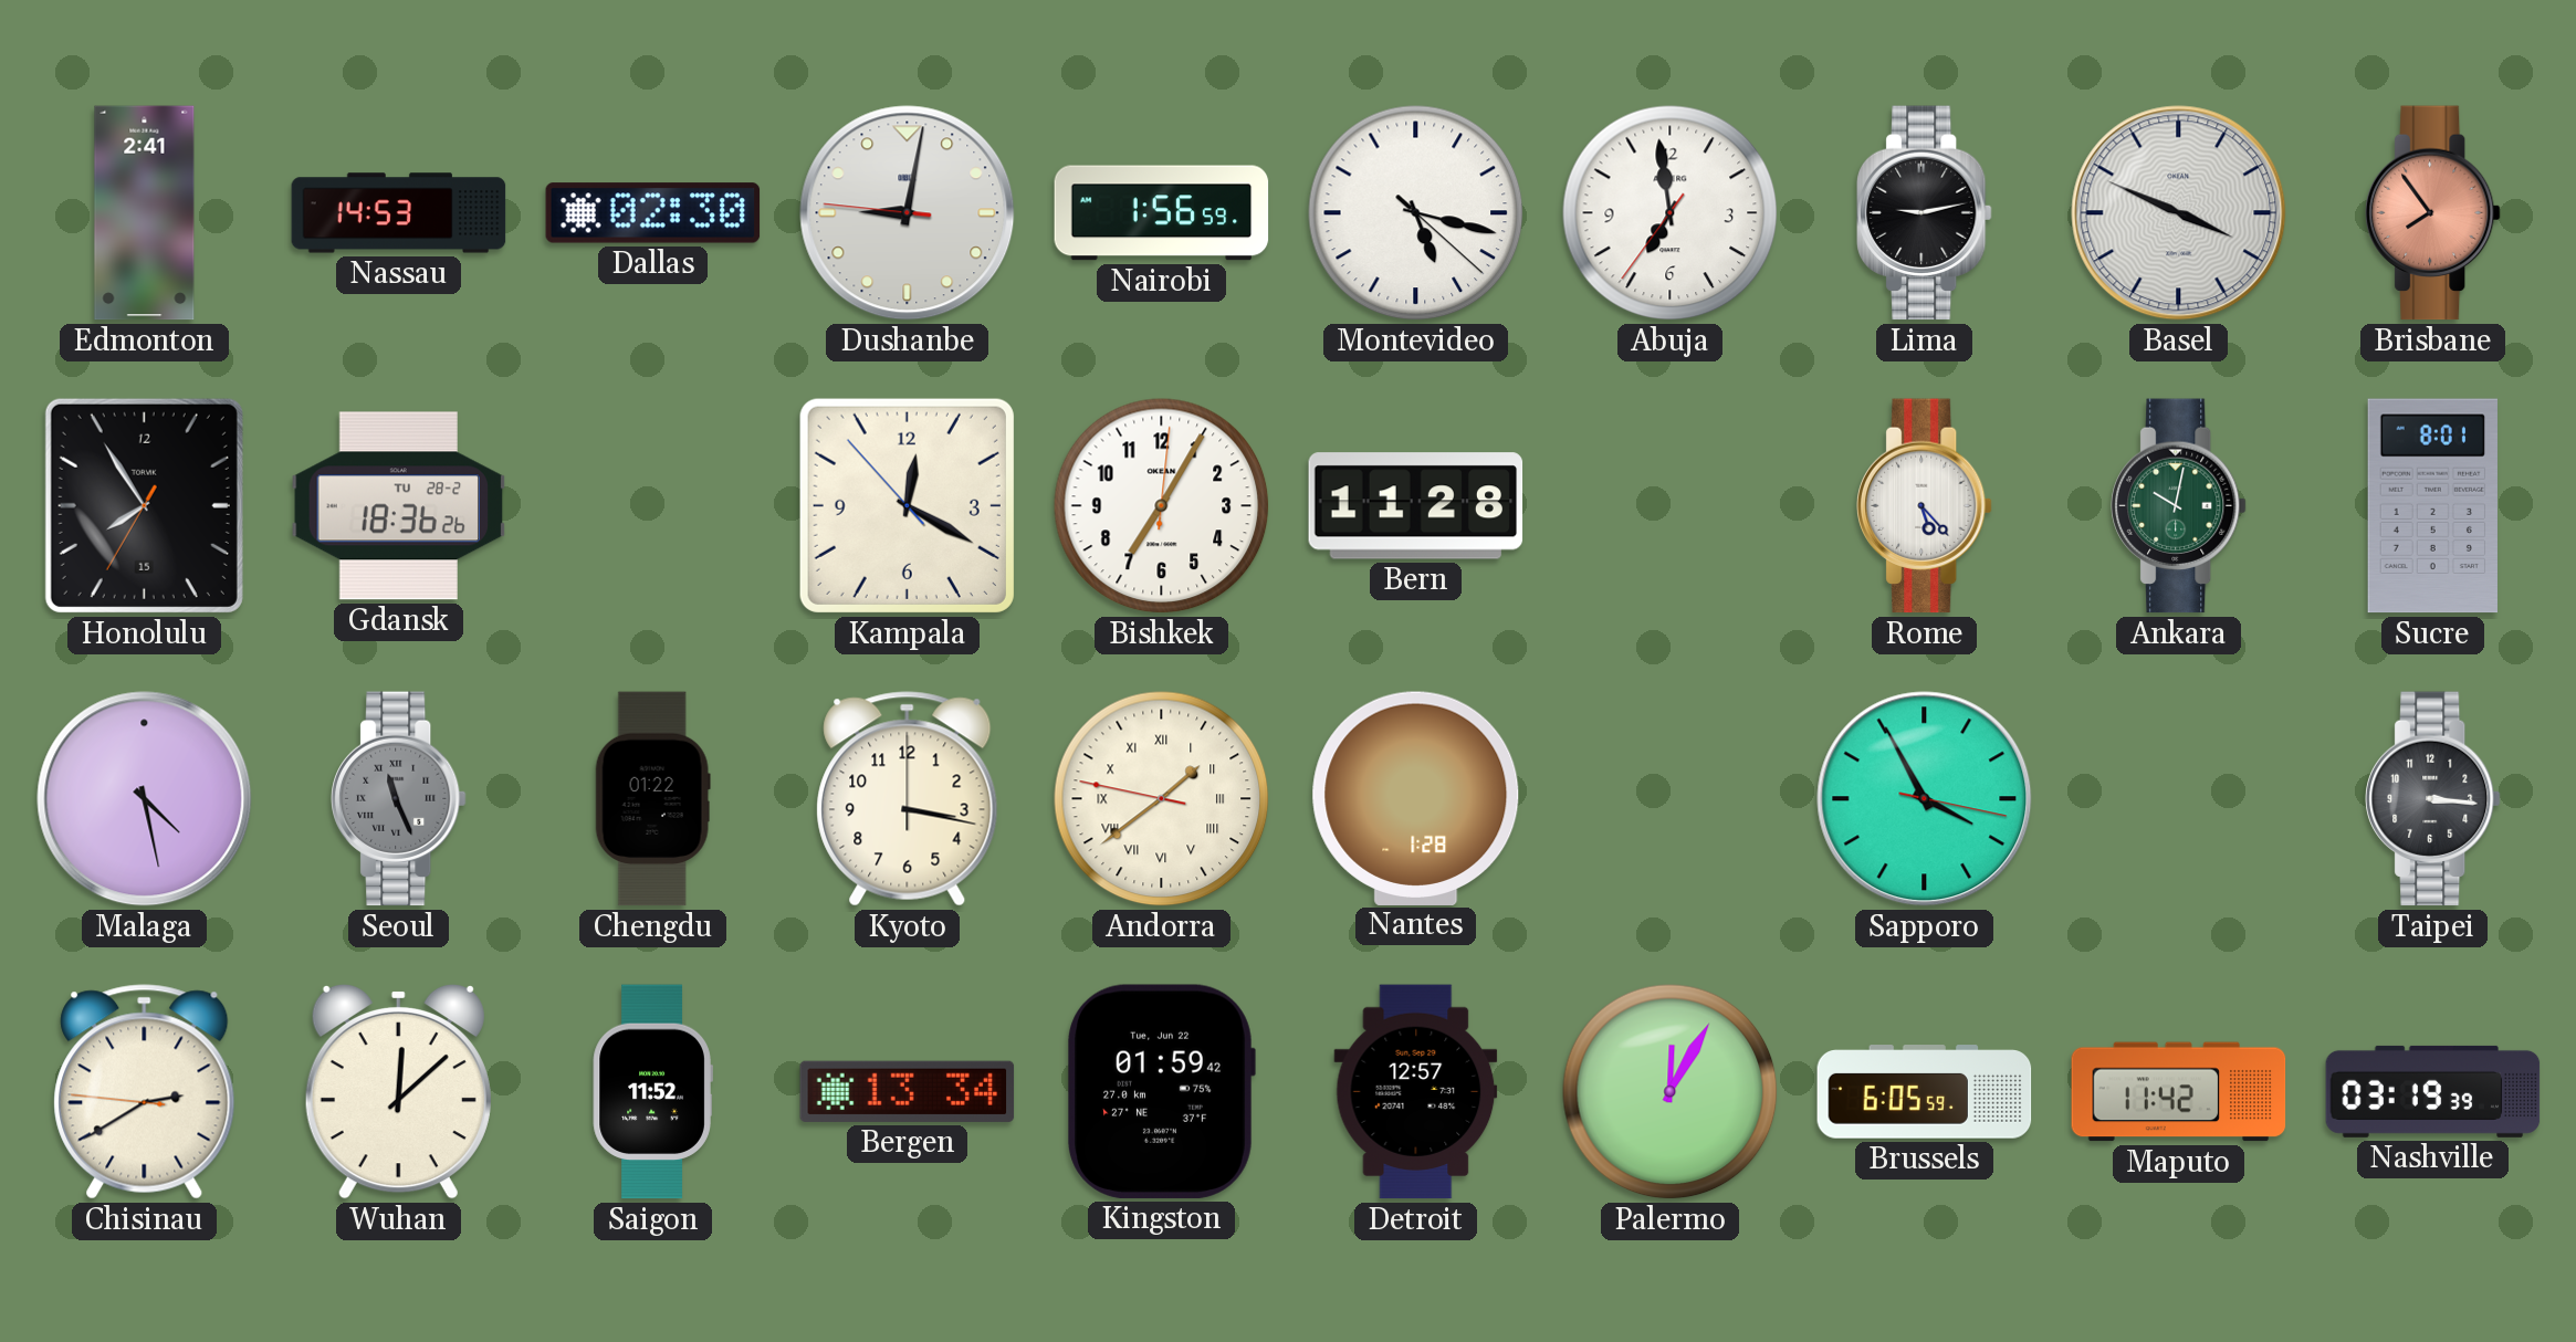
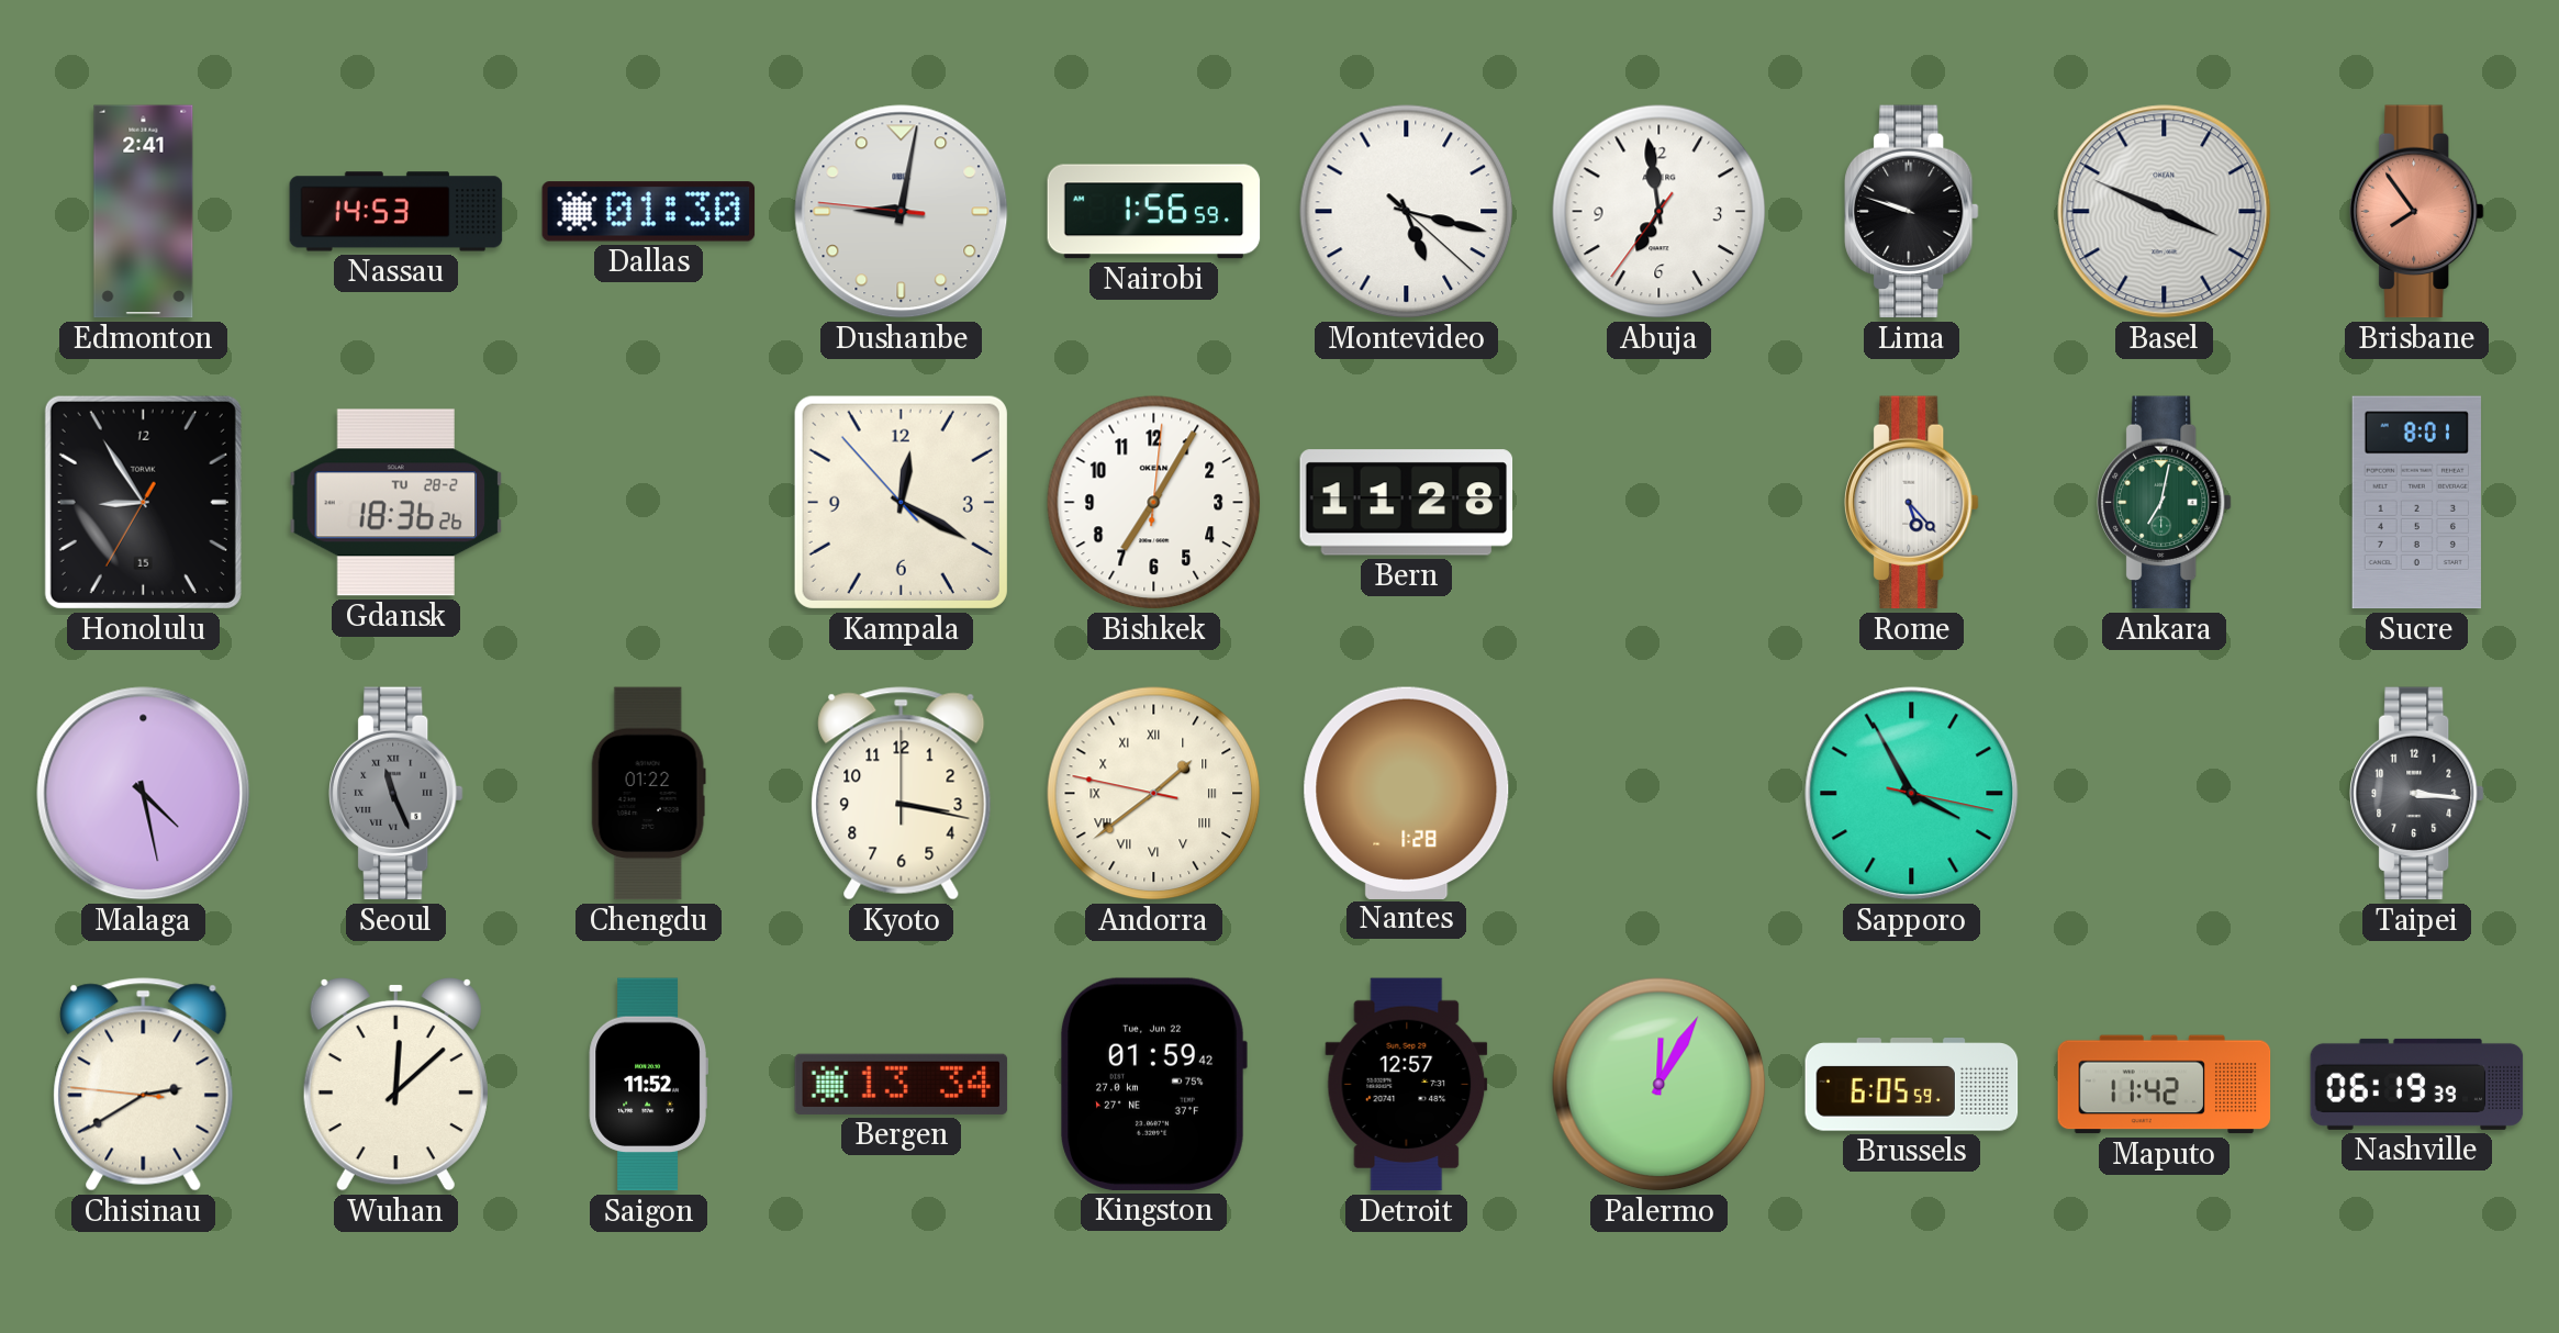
Dallas: 02:30 -> 01:30 (649, 212)
Lima: 9:13 -> 9:48 (1912, 212)
Honolulu: 7:54 -> 8:54 (143, 502)
Ankara: 10:02 -> 7:02 (2165, 503)
Nashville: 03:19 -> 06:19 (2417, 1084)
